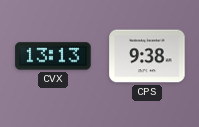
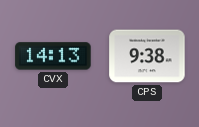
CVX: 13:13 -> 14:13 (53, 56)
